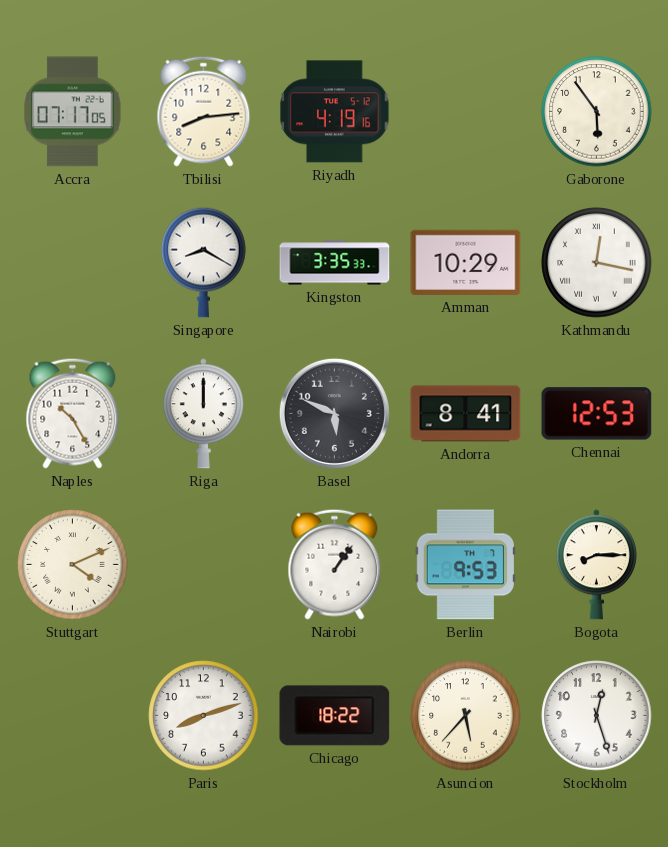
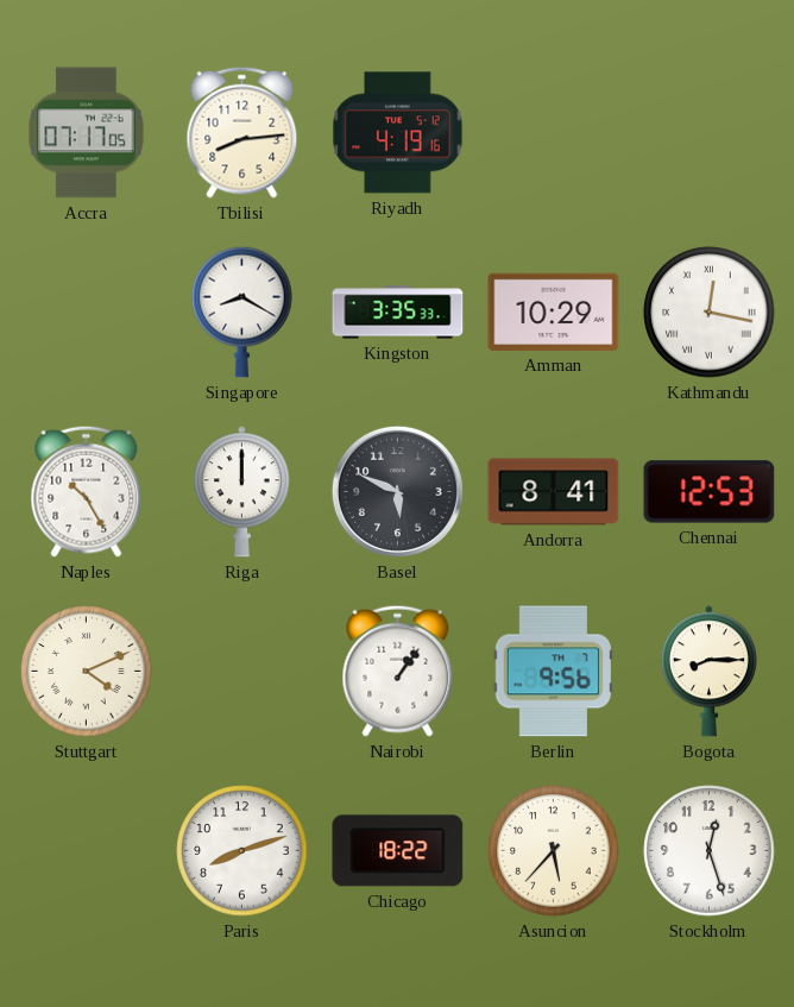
Gaborone: 5:54 -> none (597, 112)
Berlin: 9:53 -> 9:56 (553, 672)
